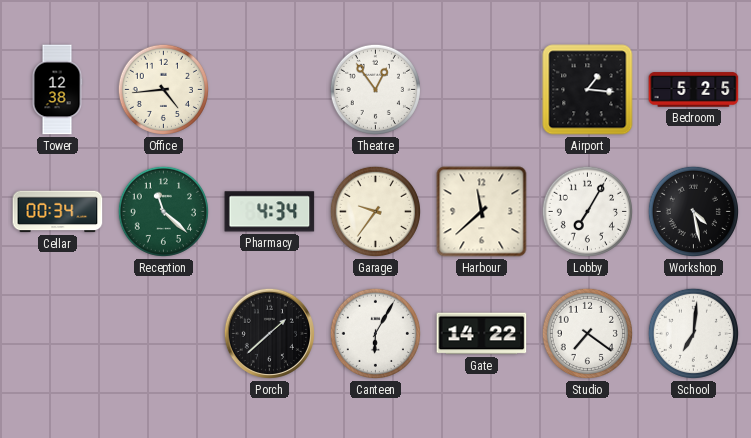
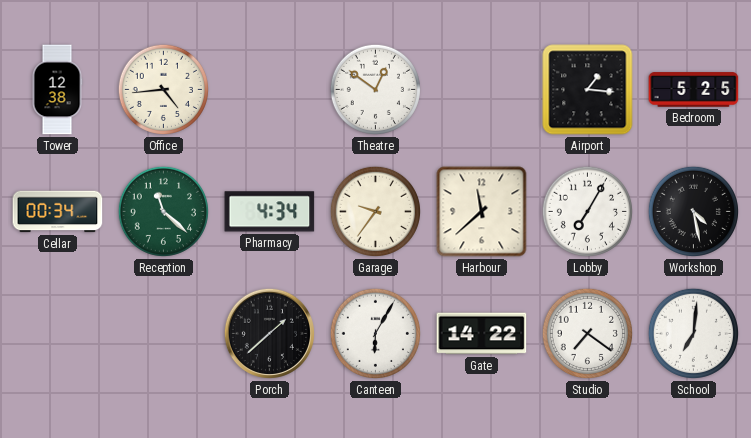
Theatre: 12:54 -> 12:51 (375, 89)
